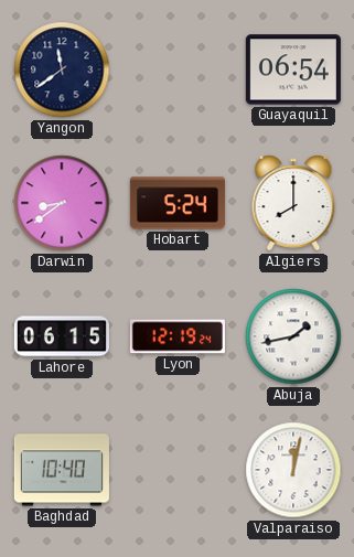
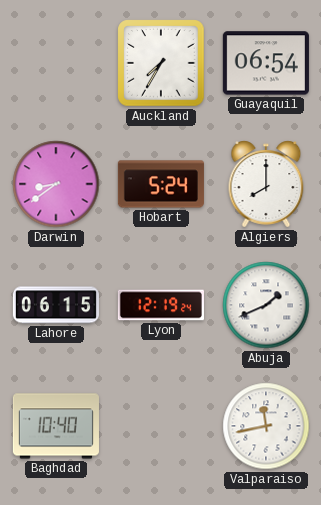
Yangon: 11:39 -> none (62, 69)
Auckland: none -> 7:35 (161, 63)
Abuja: 1:43 -> 1:41 (266, 305)
Valparaiso: 12:02 -> 11:43 (266, 426)
